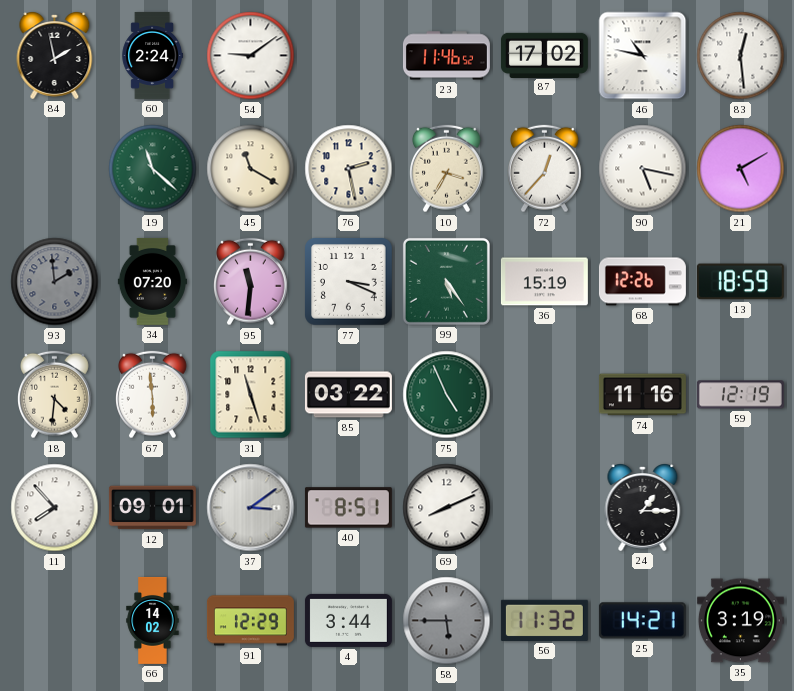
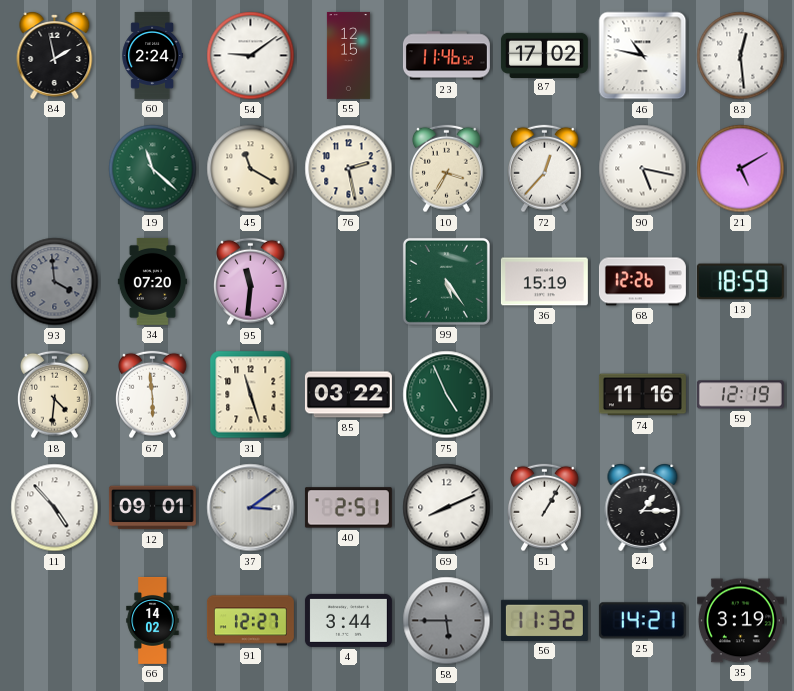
55: none -> 12:15 (348, 55)
93: 1:59 -> 3:59 (55, 282)
77: 3:19 -> none (349, 282)
11: 7:53 -> 4:53 (55, 508)
40: 8:51 -> 2:51 (348, 508)
51: none -> 1:05 (545, 508)
91: 12:29 -> 12:27 (250, 621)
